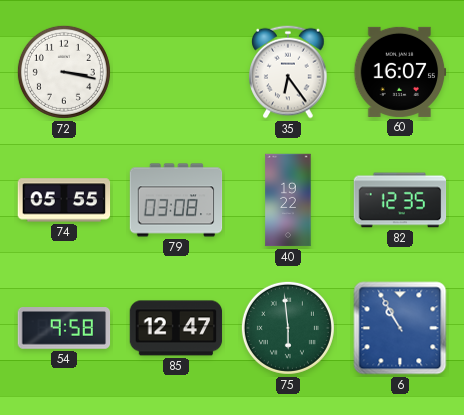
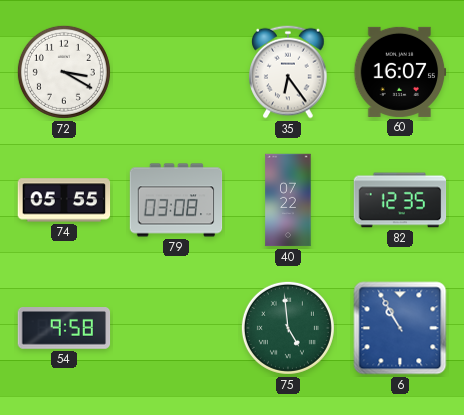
72: 3:17 -> 3:20 (64, 72)
40: 19:22 -> 07:22 (288, 200)
85: 12:47 -> none (176, 328)
75: 5:59 -> 4:59 (288, 328)
